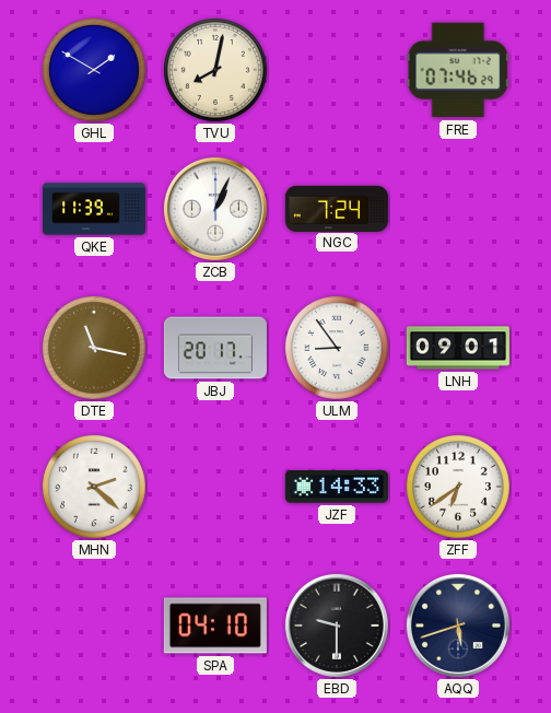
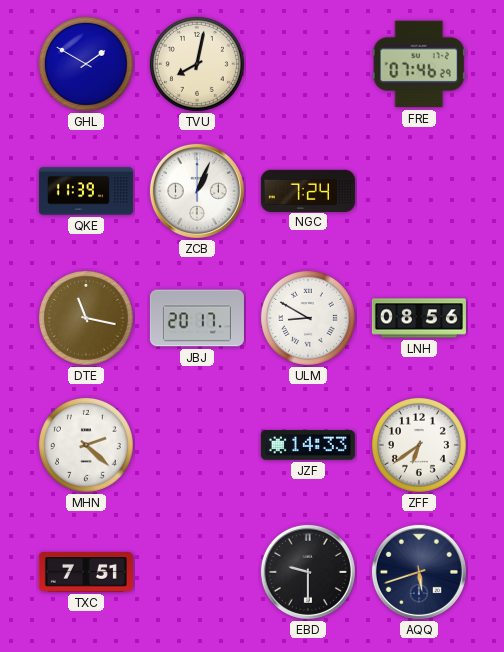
ULM: 8:54 -> 8:50 (308, 318)
LNH: 09:01 -> 08:56 (419, 318)
TXC: none -> 7:51 (86, 572)
SPA: 04:10 -> none (215, 626)
